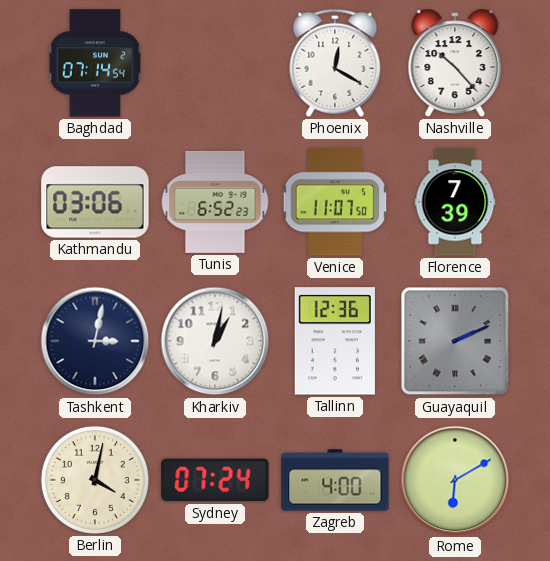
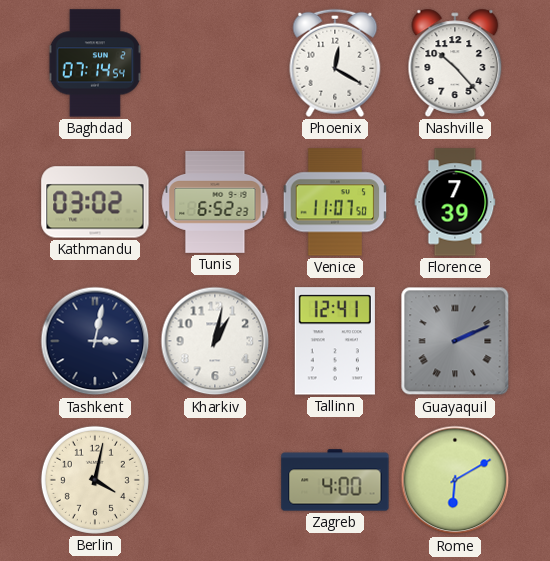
Kathmandu: 03:06 -> 03:02 (95, 202)
Tallinn: 12:36 -> 12:41 (335, 341)
Sydney: 07:24 -> none (215, 480)
